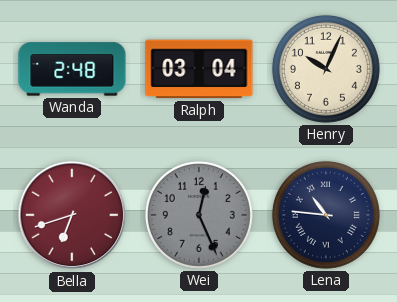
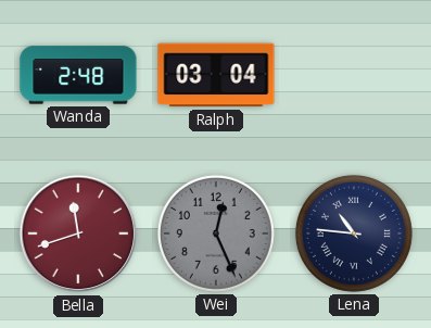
Henry: 10:04 -> none (326, 69)
Bella: 6:42 -> 11:42 (78, 234)
